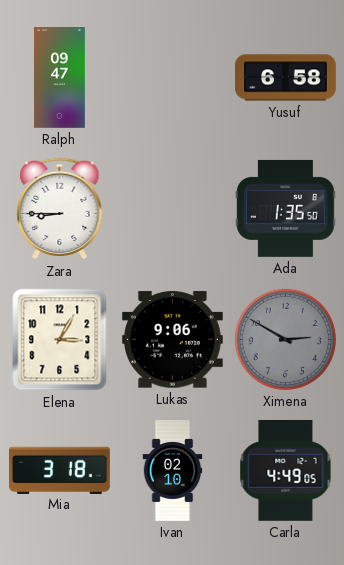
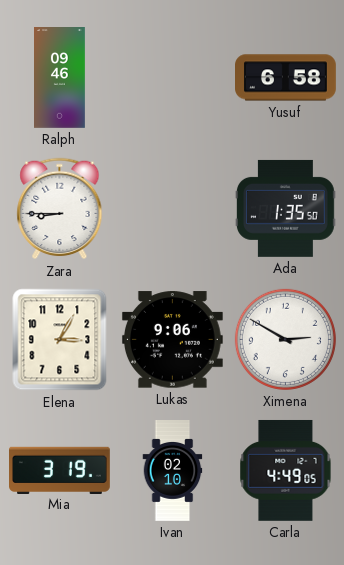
Ralph: 09:47 -> 09:46 (60, 78)
Ximena dial: grey -> white (285, 339)
Mia: 3:18 -> 3:19 (60, 470)
